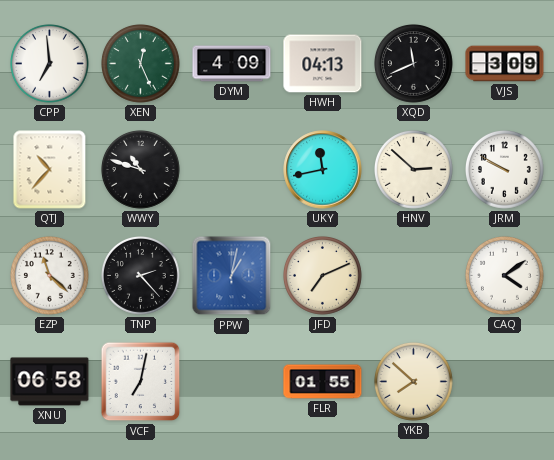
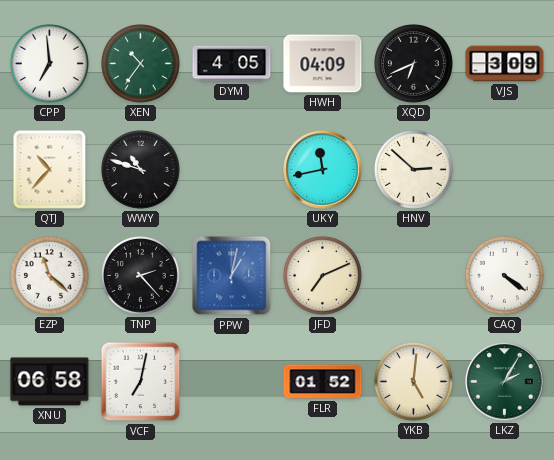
XEN: 12:26 -> 10:36 (141, 64)
DYM: 4:09 -> 4:05 (232, 64)
HWH: 04:13 -> 04:09 (323, 64)
XQD: 11:41 -> 6:41 (414, 64)
JRM: 9:50 -> none (505, 170)
CAQ: 4:09 -> 4:21 (505, 276)
FLR: 01:55 -> 01:52 (323, 382)
YKB: 7:52 -> 5:01 (414, 382)
LKZ: none -> 2:05 (505, 382)
